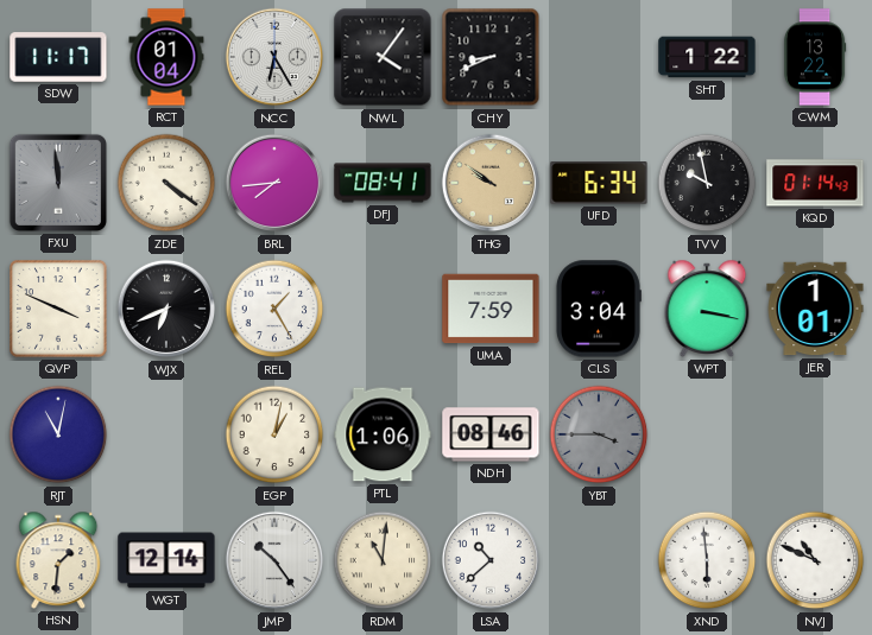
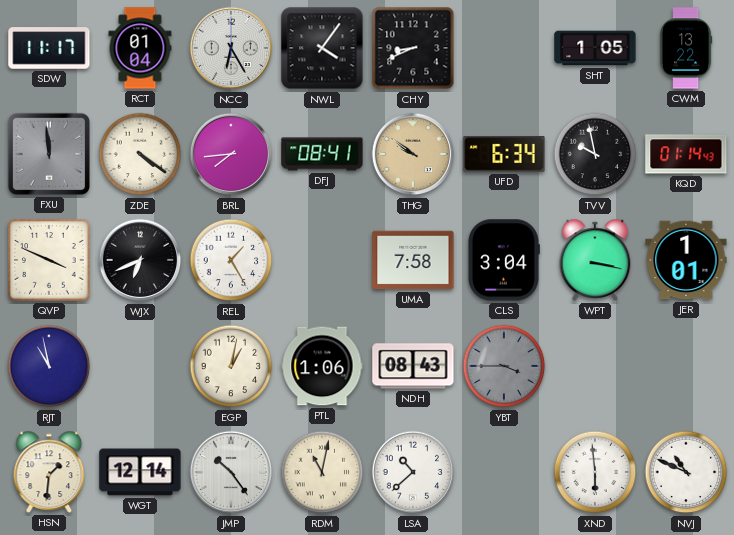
SHT: 1:22 -> 1:05 (595, 48)
UMA: 7:59 -> 7:58 (413, 260)
RJT: 11:02 -> 10:58 (49, 366)
NDH: 08:46 -> 08:43 (413, 366)
RDM: 11:01 -> 11:02 (322, 472)
